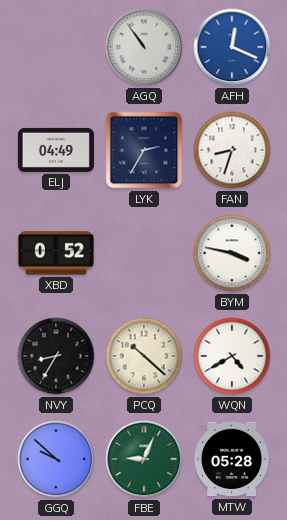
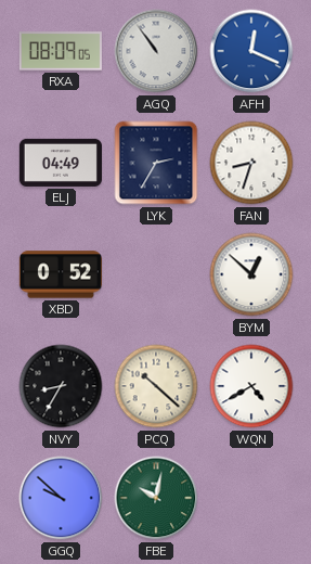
RXA: none -> 08:09 (61, 51)
BYM: 3:47 -> 12:52 (251, 274)
FBE: 9:04 -> 10:02 (156, 498)
MTW: 05:28 -> none (232, 459)
